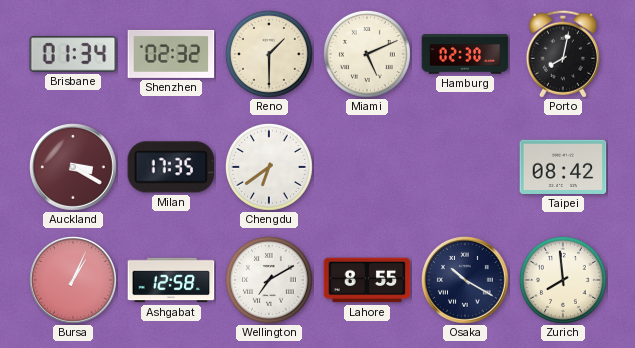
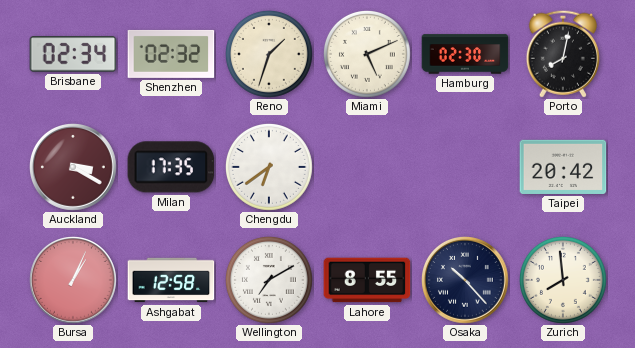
Brisbane: 01:34 -> 02:34 (73, 54)
Reno: 1:30 -> 1:33 (269, 54)
Taipei: 08:42 -> 20:42 (563, 167)
Osaka: 10:20 -> 10:23 (466, 281)
